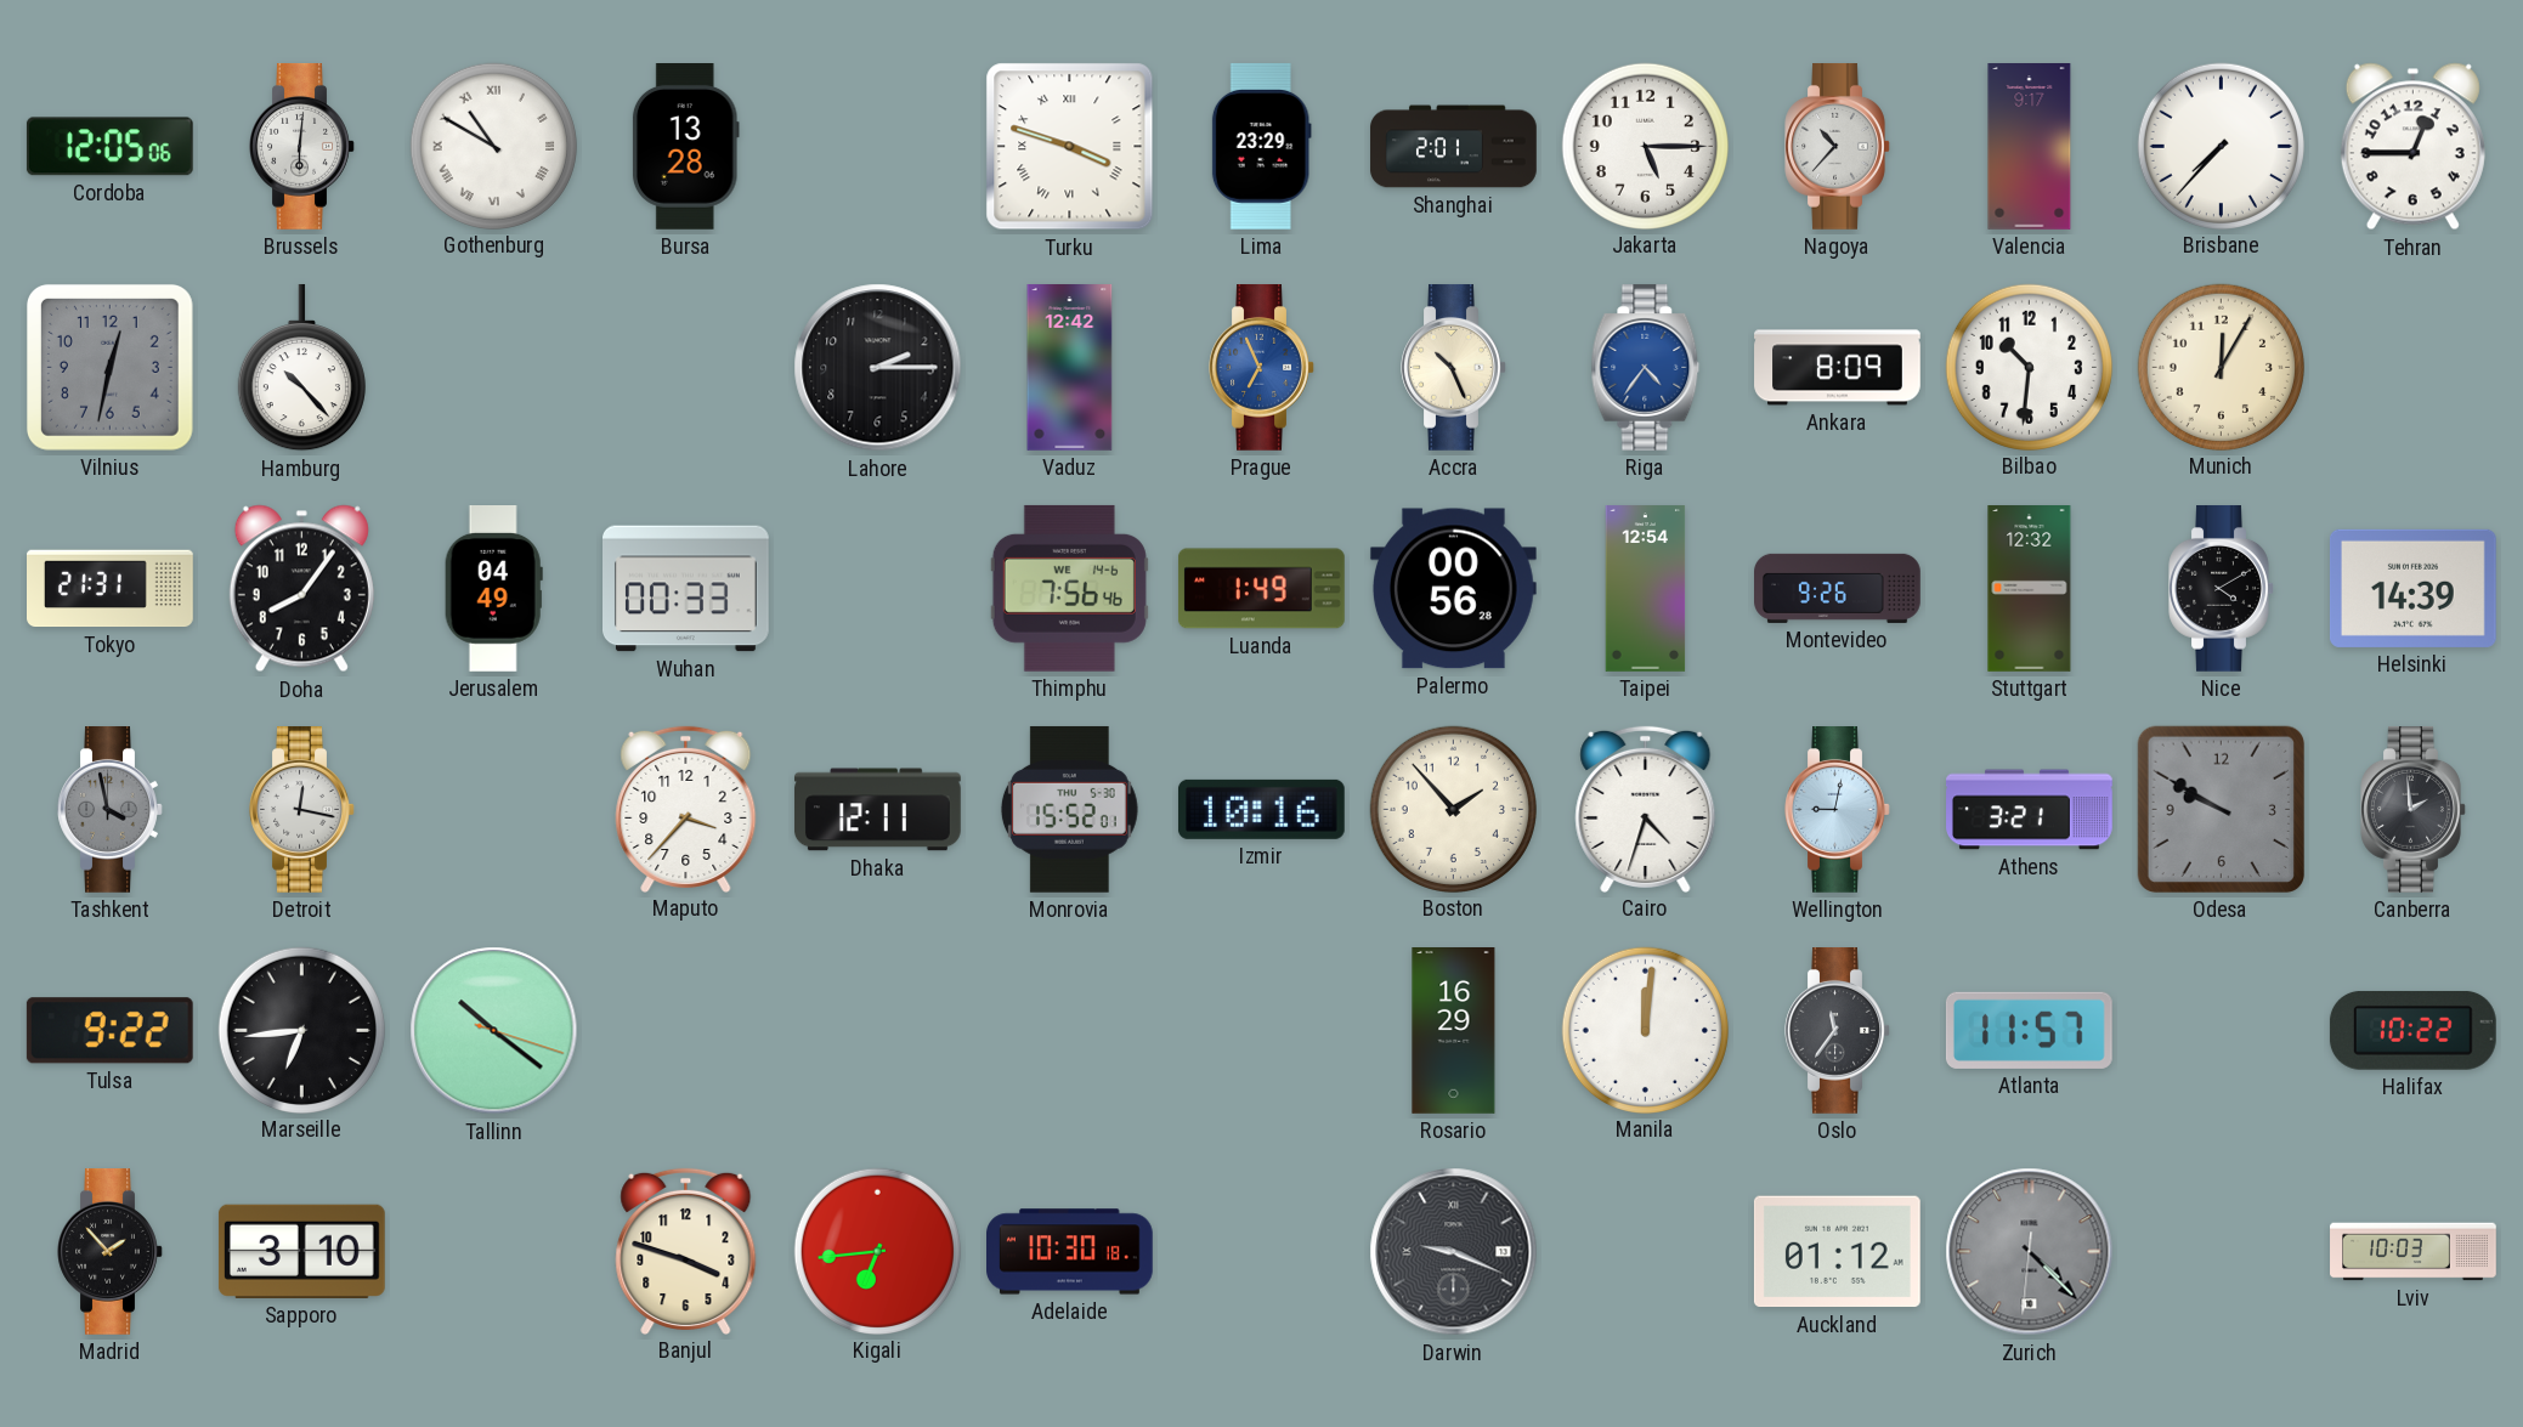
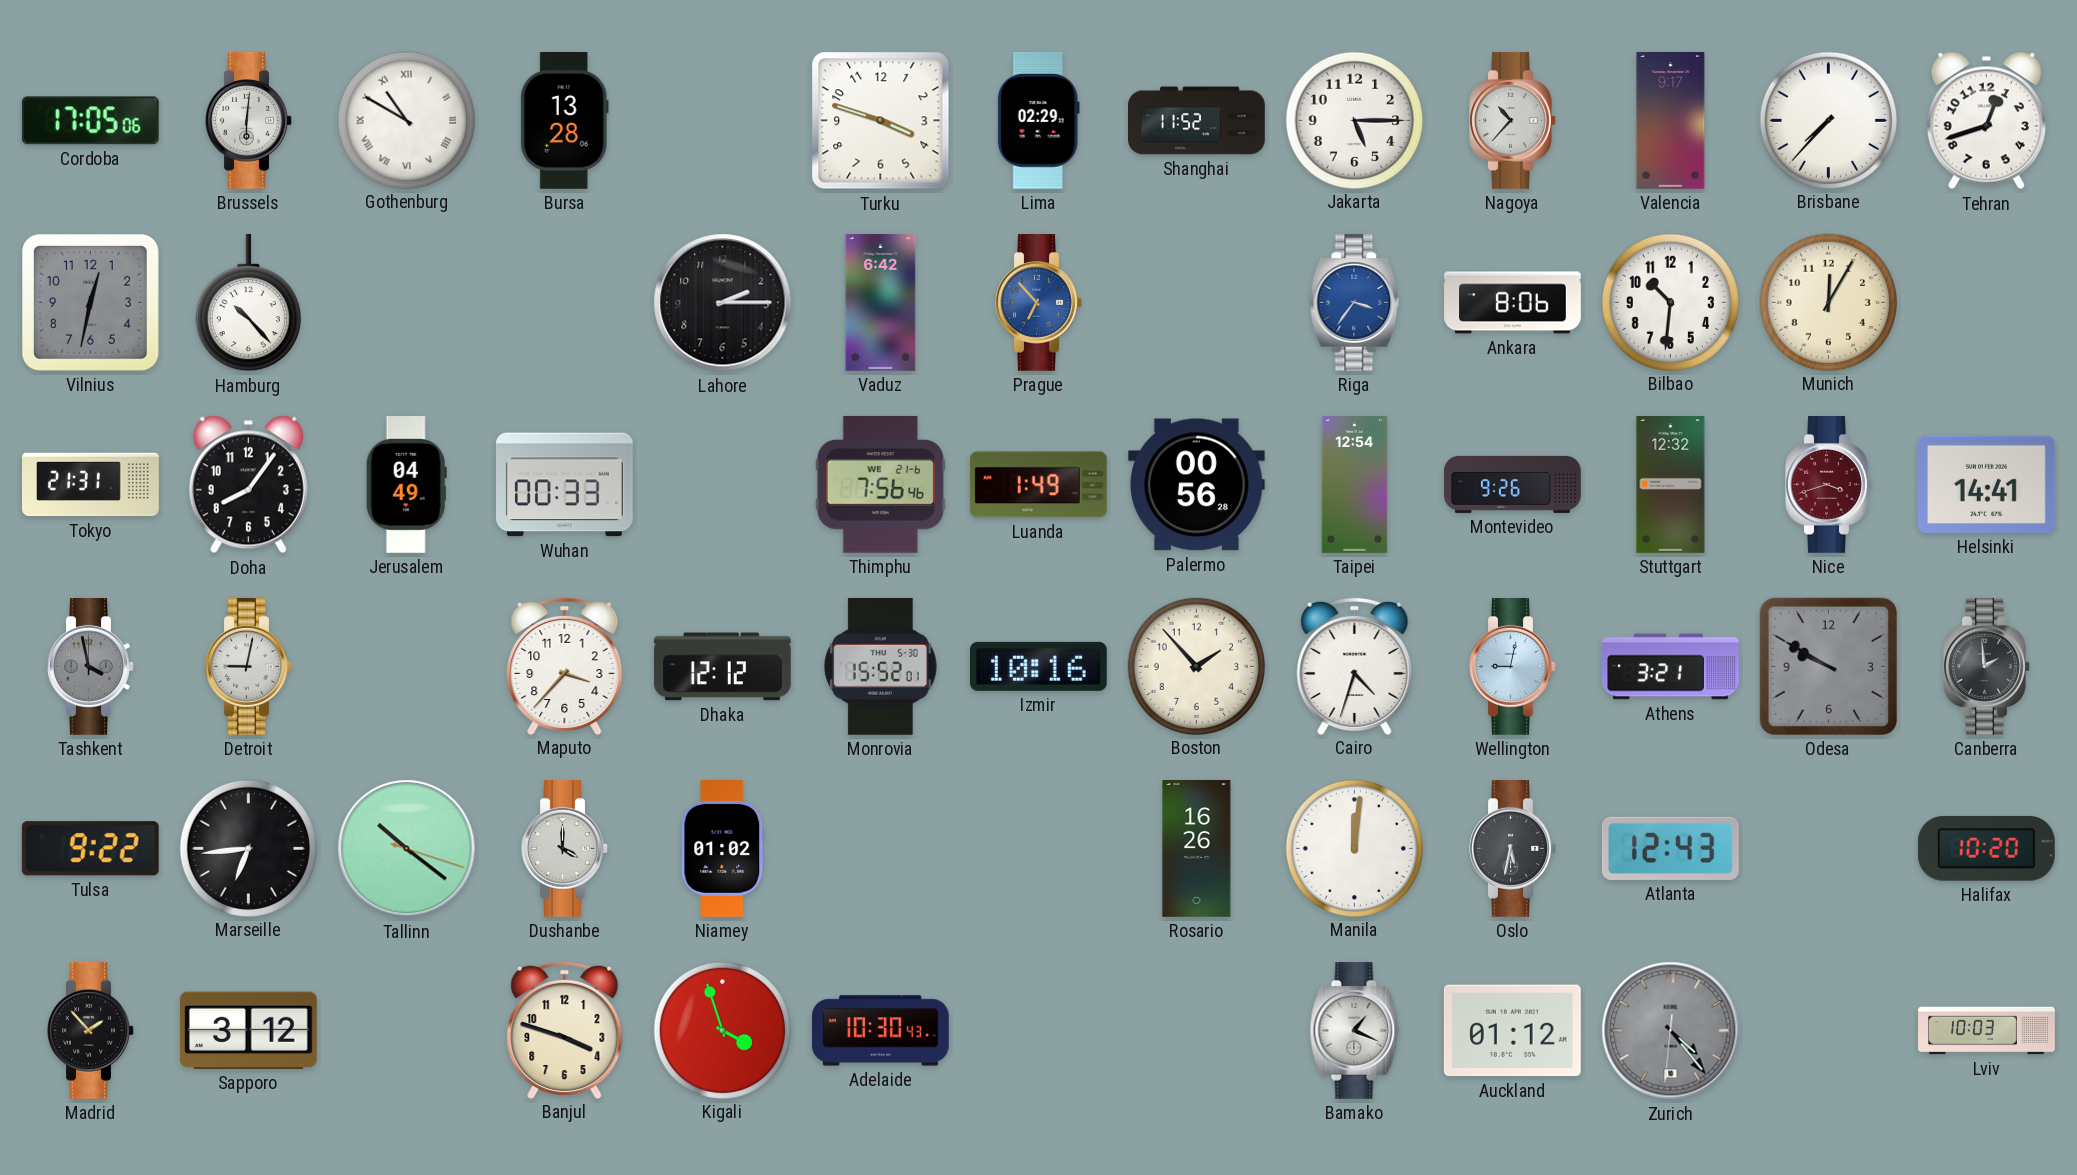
Cordoba: 12:05 -> 17:05 (90, 121)
Turku numerals: Roman -> Arabic (881, 121)
Lima: 23:29 -> 02:29 (1038, 120)
Shanghai: 2:01 -> 11:52 (1197, 121)
Tehran: 12:45 -> 12:42 (1986, 121)
Vaduz: 12:42 -> 6:42 (881, 303)
Prague: 6:56 -> 6:53 (1039, 303)
Accra: 10:26 -> none (1454, 368)
Riga: 4:36 -> 3:36 (1355, 303)
Ankara: 8:09 -> 8:06 (1513, 303)
Thimphu date: WE 14-6 -> WE 21-6 (880, 484)
Nice: 4:10 -> 3:42 (1829, 485)
Nice dial: black -> burgundy (1829, 485)
Helsinki: 14:39 -> 14:41 (1986, 484)
Detroit: 12:17 -> 9:02 (249, 667)
Dhaka: 12:11 -> 12:12 (722, 667)
Dushanbe: none -> 4:00 (565, 849)
Niamey: none -> 01:02 (723, 849)
Rosario: 16:29 -> 16:26 (1197, 849)
Oslo: 11:36 -> 5:32 (1513, 849)
Atlanta: 11:57 -> 12:43 (1670, 848)
Halifax: 10:22 -> 10:20 (1986, 848)
Sapporo: 3:10 -> 3:12 (248, 1030)
Kigali: 6:44 -> 3:57 (722, 1030)
Adelaide: 10:30:18 -> 10:30:43 (881, 1031)
Darwin: 9:19 -> none (1454, 1252)
Bamako: none -> 1:19 (1355, 1031)
Zurich: 4:22 -> 4:23 (1671, 1031)
